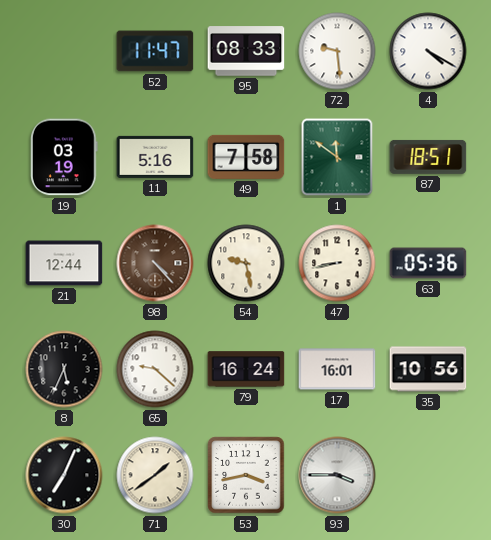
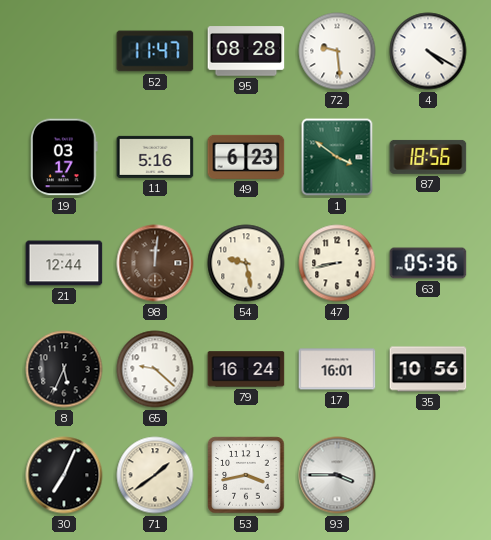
95: 08:33 -> 08:28 (246, 51)
19: 03:19 -> 03:17 (65, 157)
49: 7:58 -> 6:23 (246, 157)
1: 11:51 -> 3:51 (337, 157)
87: 18:51 -> 18:56 (428, 157)
98: 4:23 -> 12:01 (155, 263)
